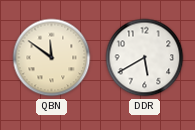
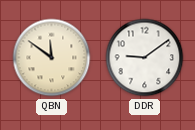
DDR: 5:40 -> 9:09 (145, 58)
